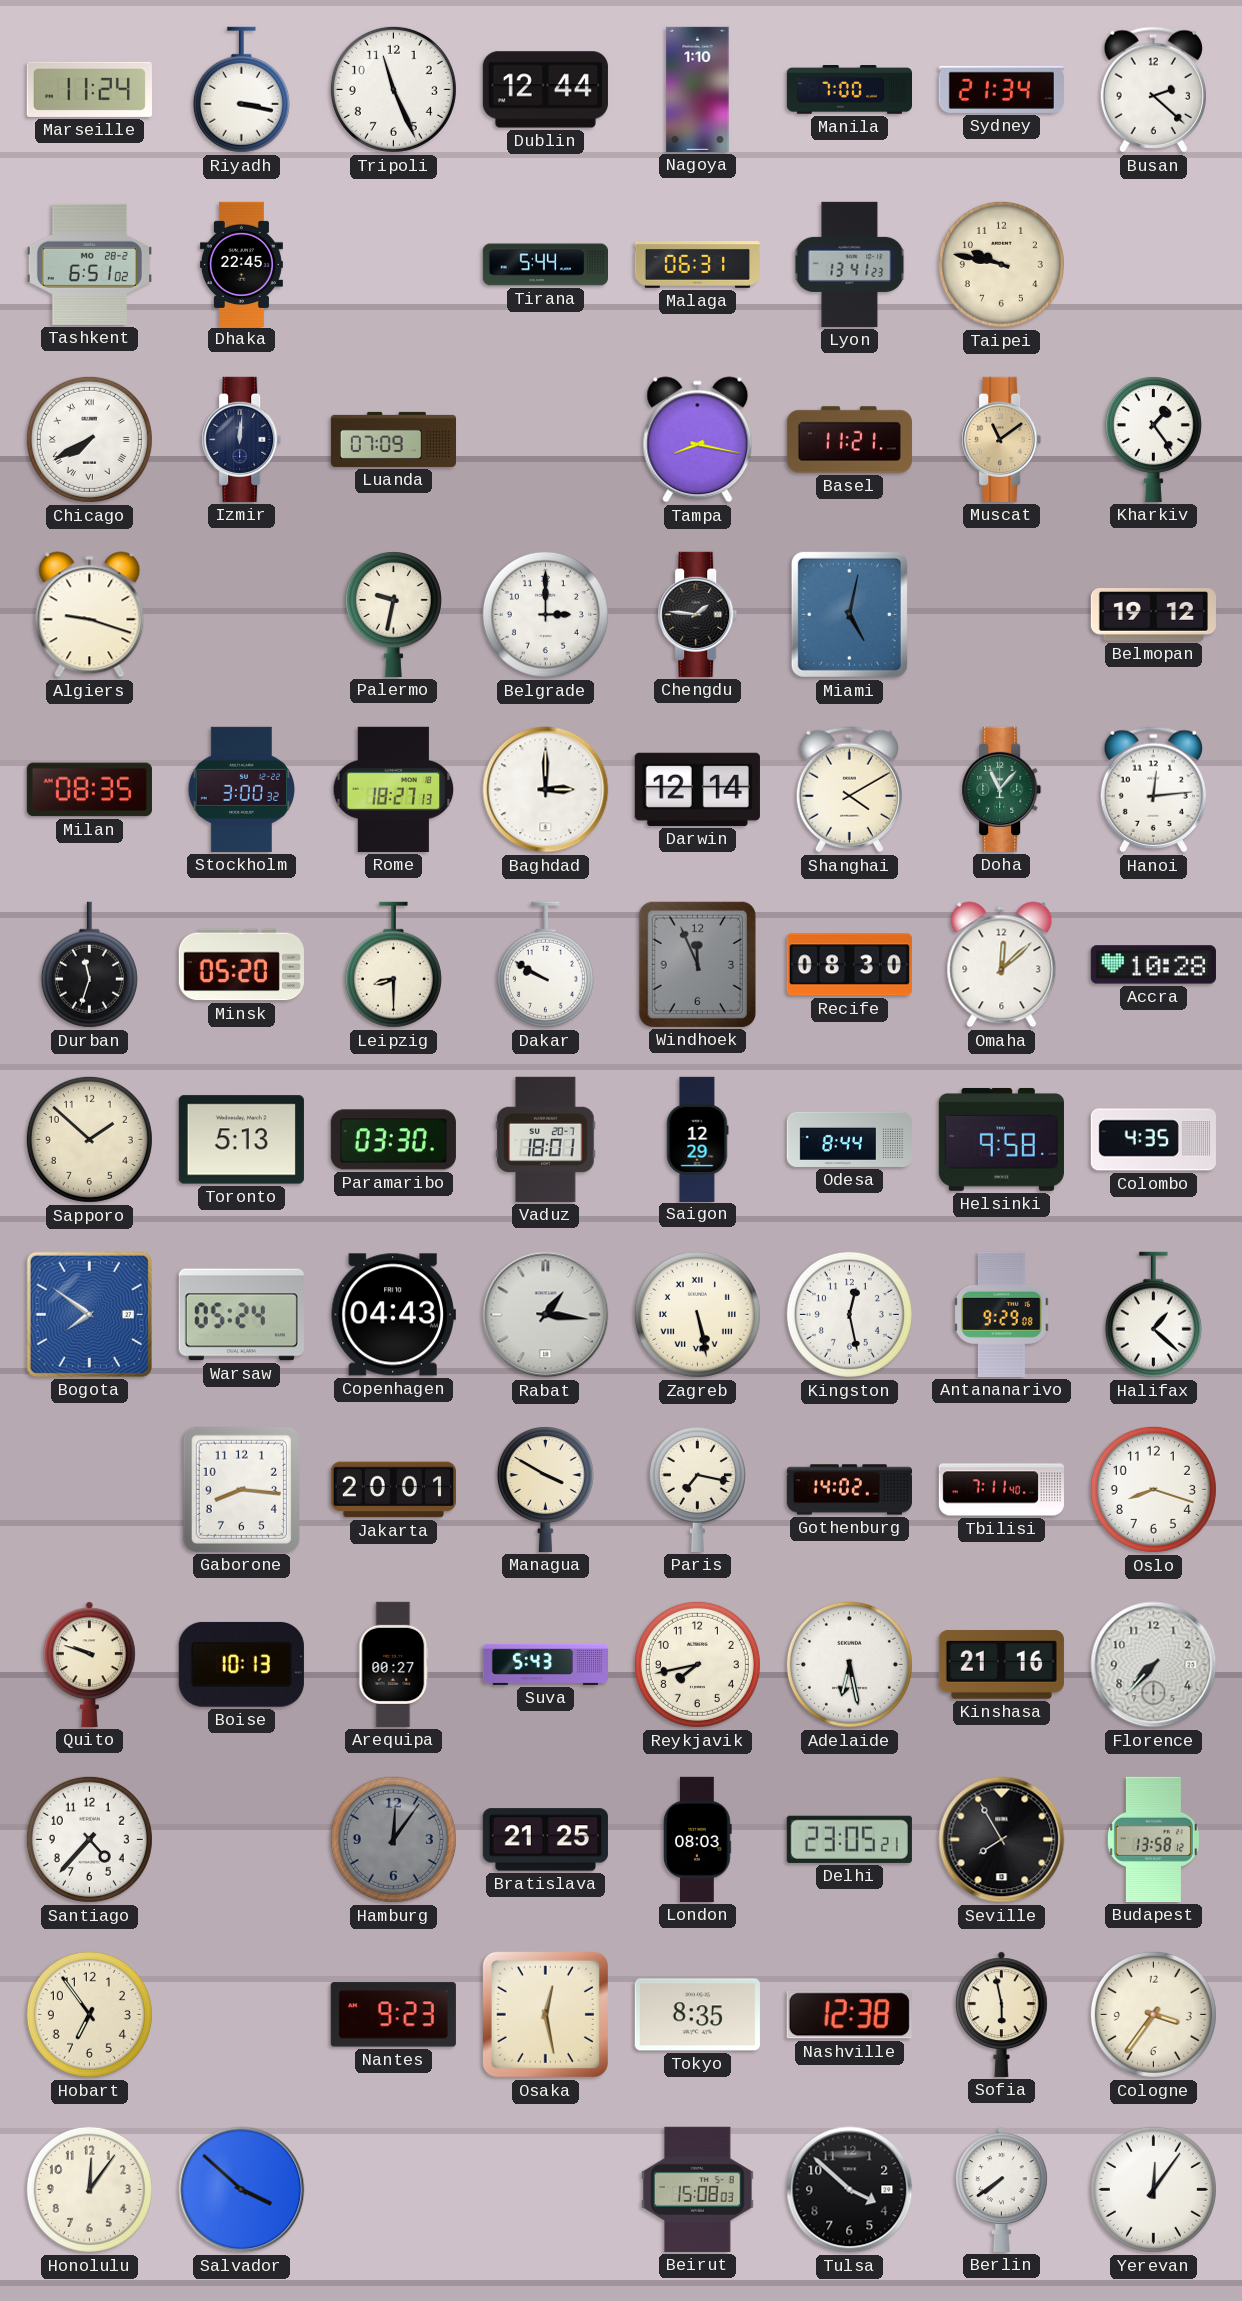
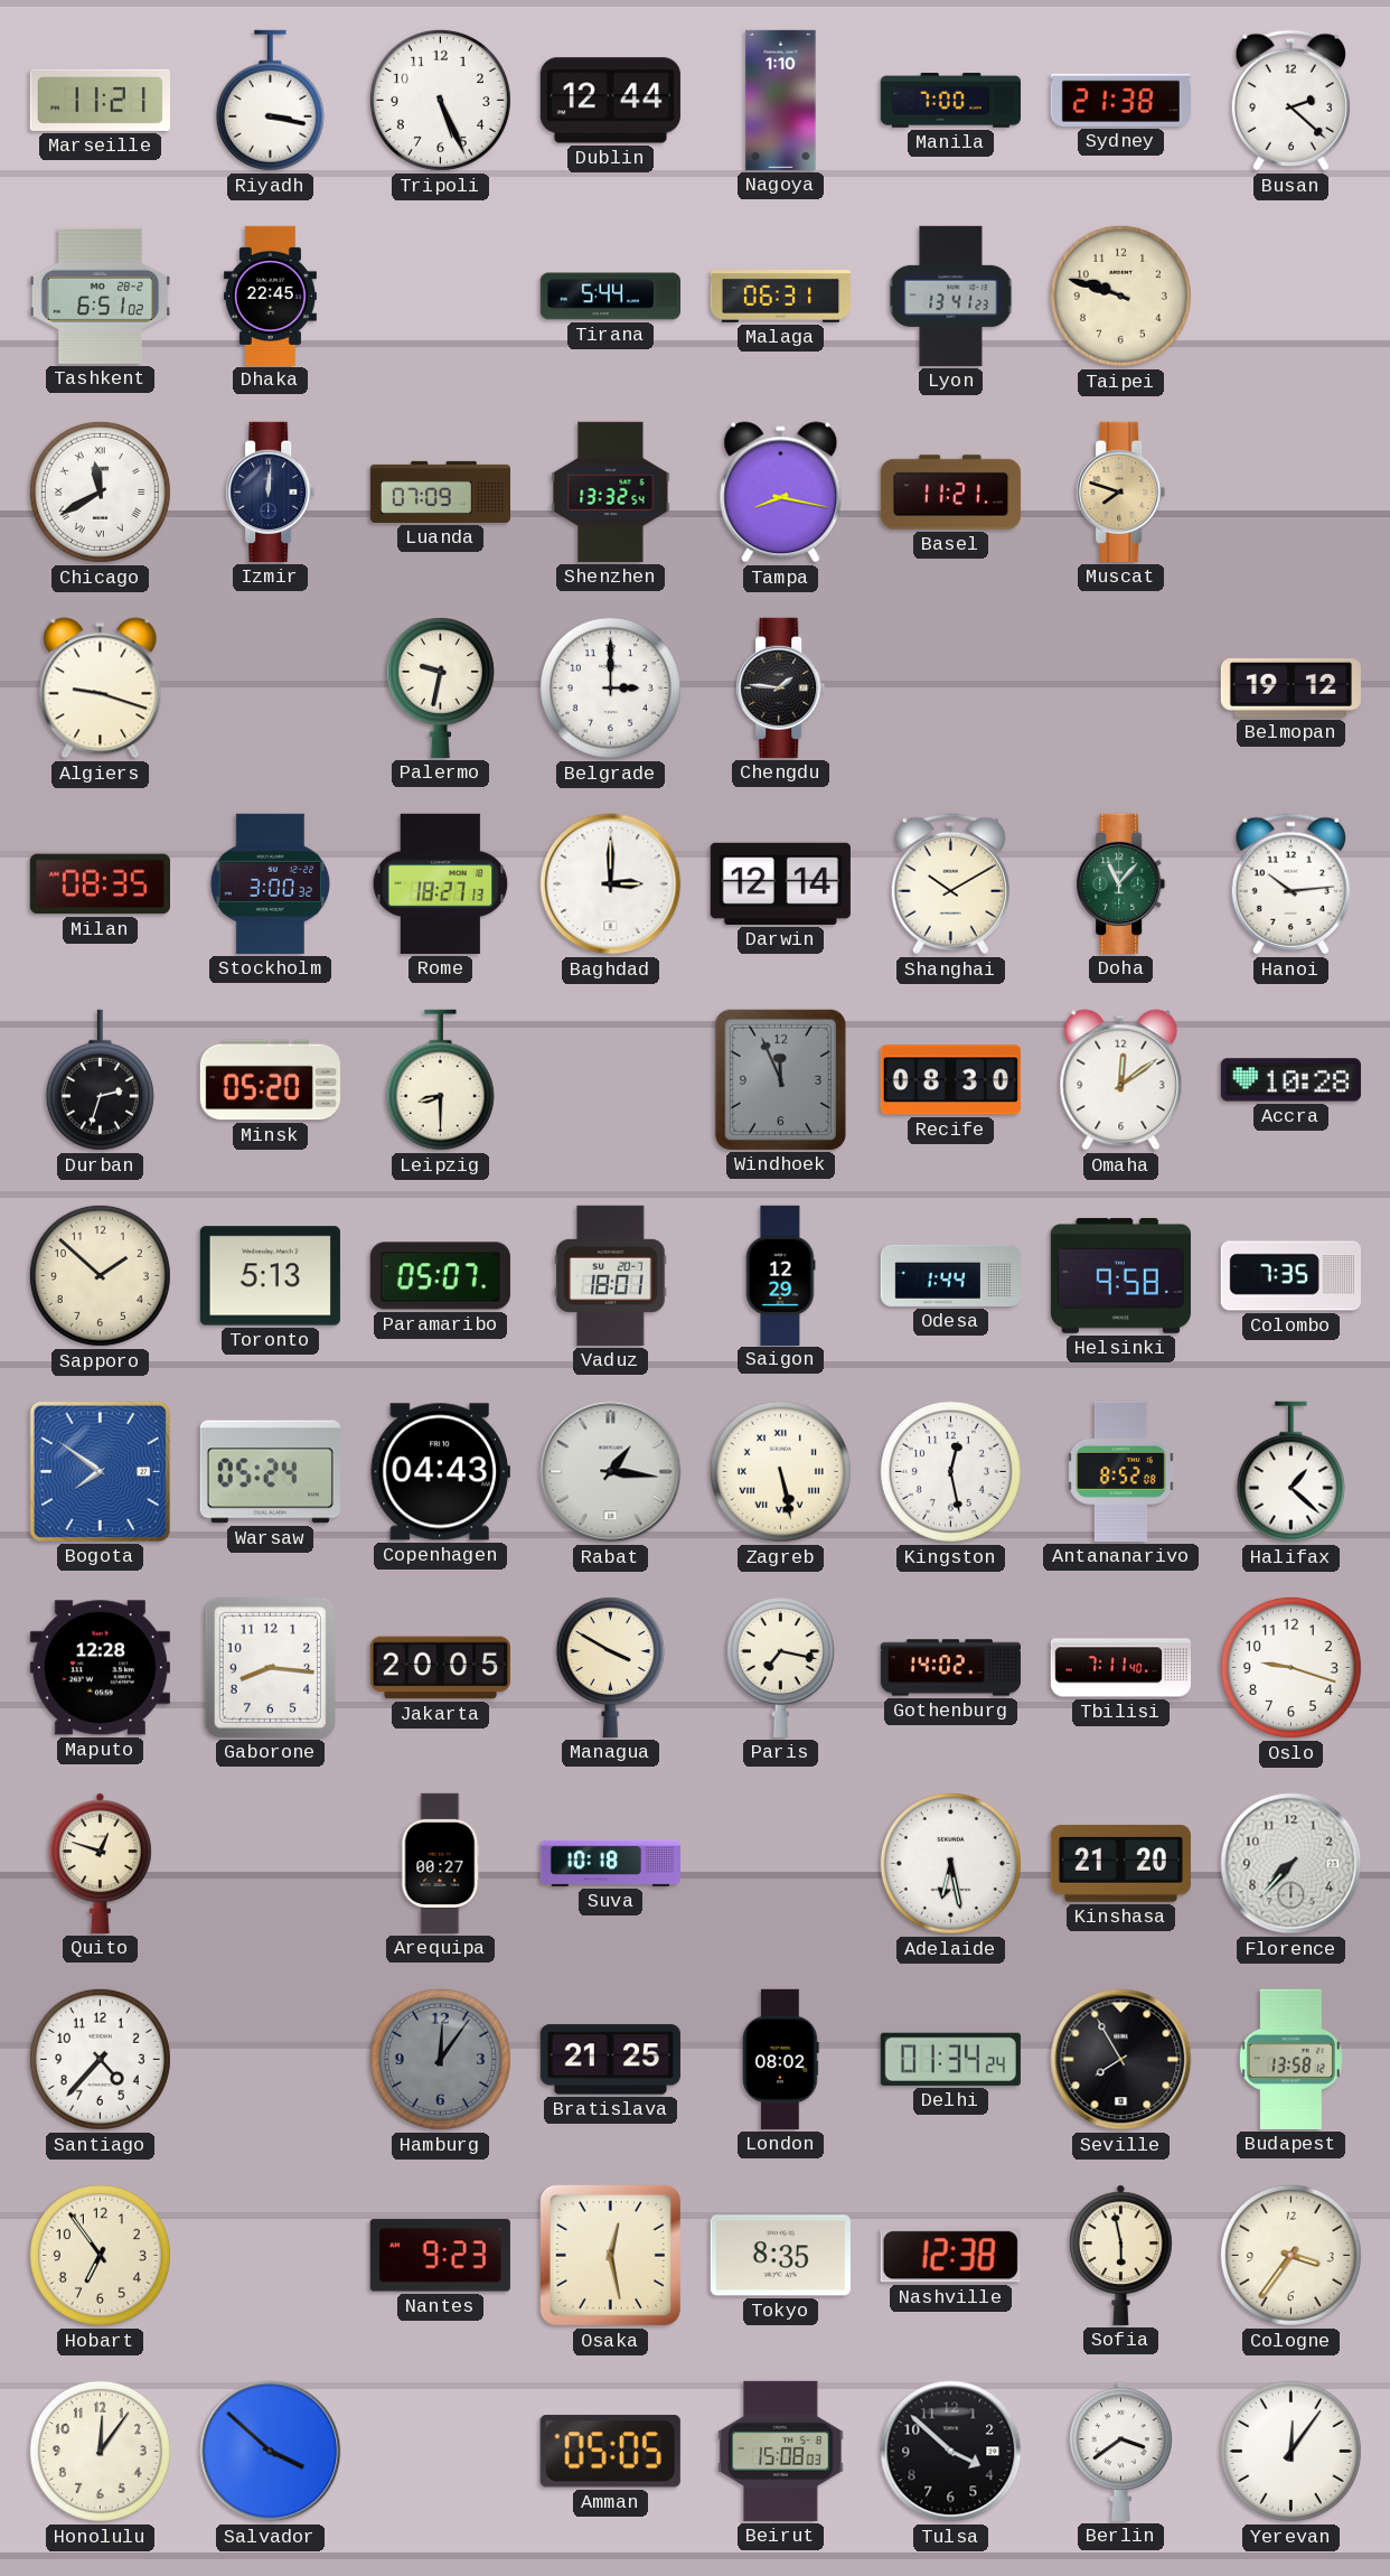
Marseille: 11:24 -> 11:21 (100, 100)
Tripoli: 11:26 -> 5:26 (440, 100)
Sydney: 21:34 -> 21:38 (1120, 100)
Taipei: 9:47 -> 9:48 (1120, 296)
Chicago: 7:40 -> 11:40 (100, 491)
Shenzhen: none -> 13:32 (611, 491)
Muscat: 11:09 -> 7:48 (1121, 491)
Kharkiv: 1:24 -> none (1153, 440)
Miami: 5:02 -> none (849, 614)
Shanghai: 4:10 -> 10:10 (950, 884)
Hanoi: 12:14 -> 10:14 (1290, 884)
Durban: 11:33 -> 2:33 (100, 1080)
Dakar: 9:50 -> none (545, 965)
Omaha: 12:08 -> 12:09 (1121, 1080)
Paramaribo: 03:30 -> 05:07 (440, 1276)
Odesa: 8:44 -> 1:44 (950, 1275)
Colombo: 4:35 -> 7:35 (1290, 1276)
Antananarivo: 9:29 -> 8:52 (1121, 1471)
Maputo: none -> 12:28 (100, 1668)
Jakarta: 20:01 -> 20:05 (440, 1668)
Oslo: 8:18 -> 9:18 (1290, 1667)
Quito: 9:48 -> 12:48 (101, 1863)
Boise: 10:13 -> none (241, 1664)
Suva: 5:43 -> 10:18 (610, 1863)
Reykjavik: 7:43 -> none (697, 1664)
Kinshasa: 21:16 -> 21:20 (1120, 1864)
London: 08:03 -> 08:02 (781, 2059)
Delhi: 23:05 -> 01:34 (950, 2059)
Amman: none -> 05:05 (610, 2452)
Berlin: 7:39 -> 3:39 (1121, 2451)
